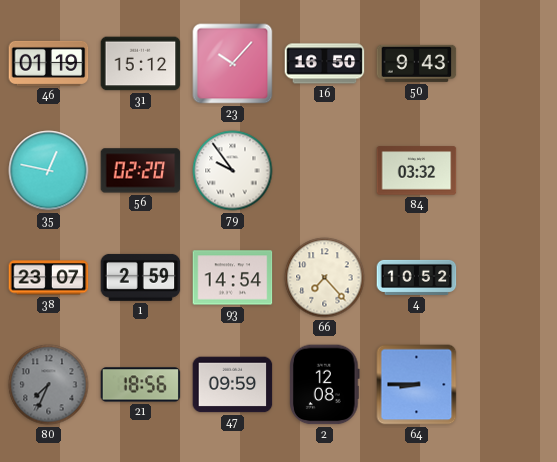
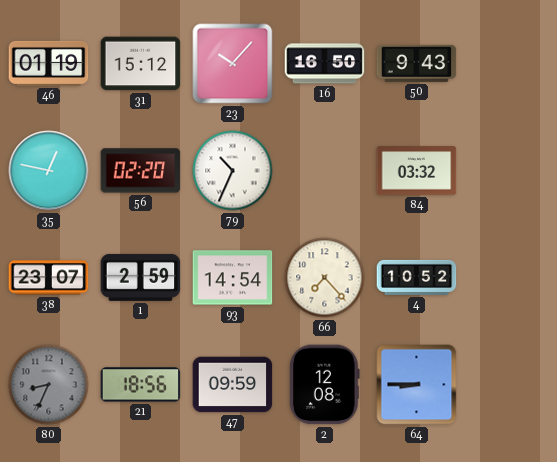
79: 9:54 -> 10:34 (233, 171)
80: 7:34 -> 8:34 (49, 385)
